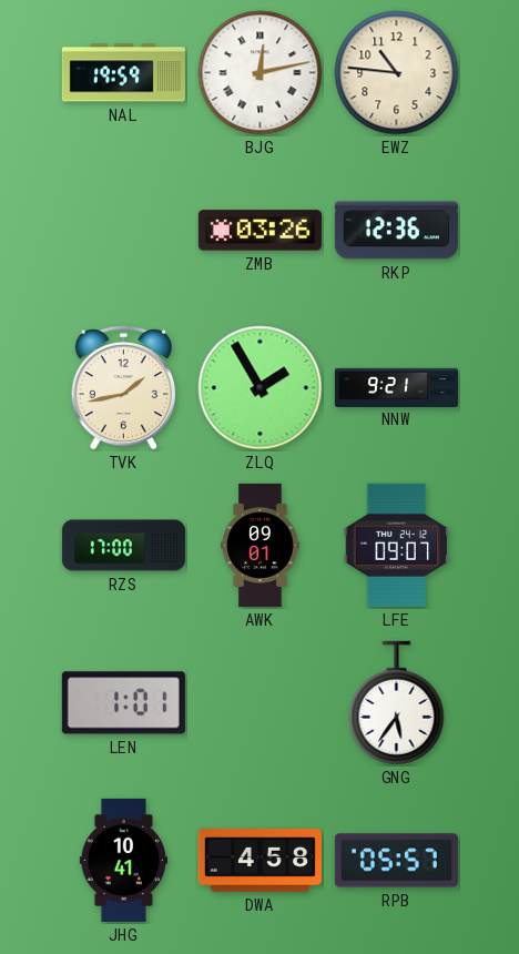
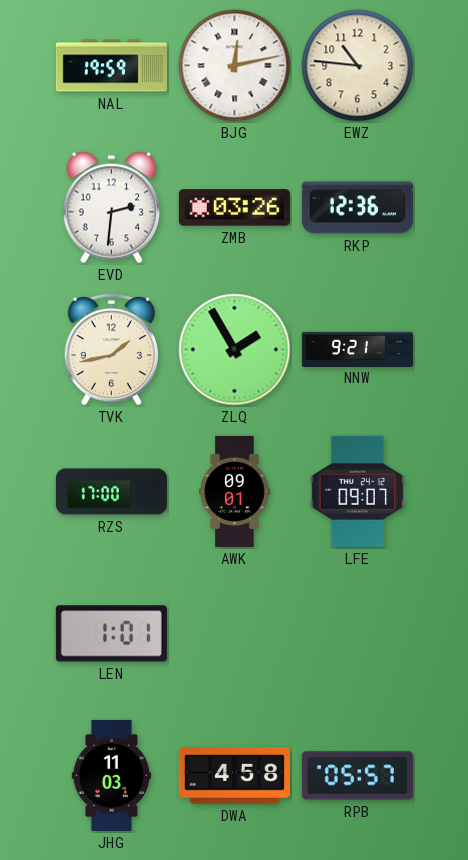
EVD: none -> 2:31 (111, 208)
GNG: 5:36 -> none (397, 703)
JHG: 10:41 -> 11:03 (111, 775)
